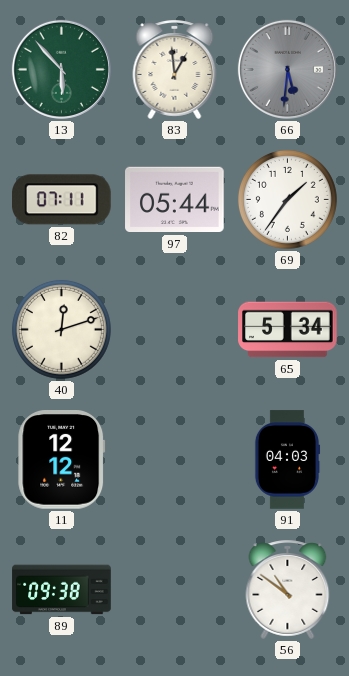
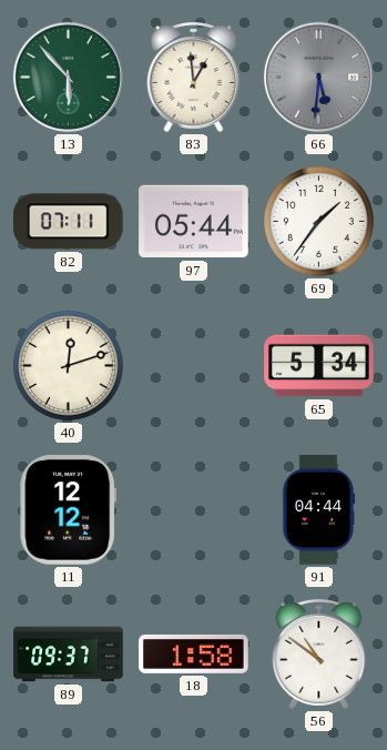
91: 04:03 -> 04:44 (318, 510)
89: 09:38 -> 09:37 (69, 655)
18: none -> 1:58 (194, 653)
